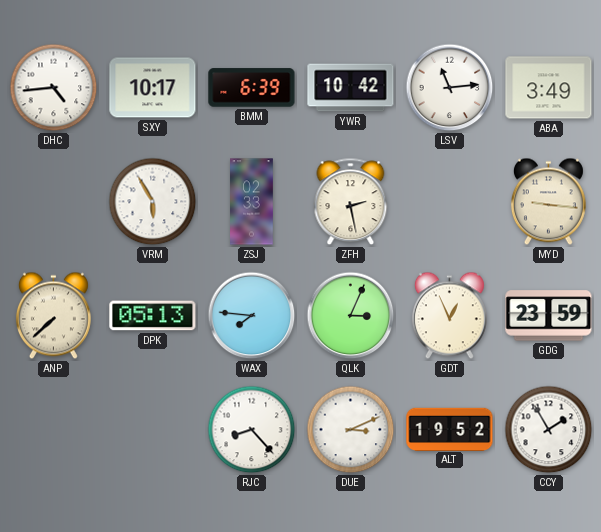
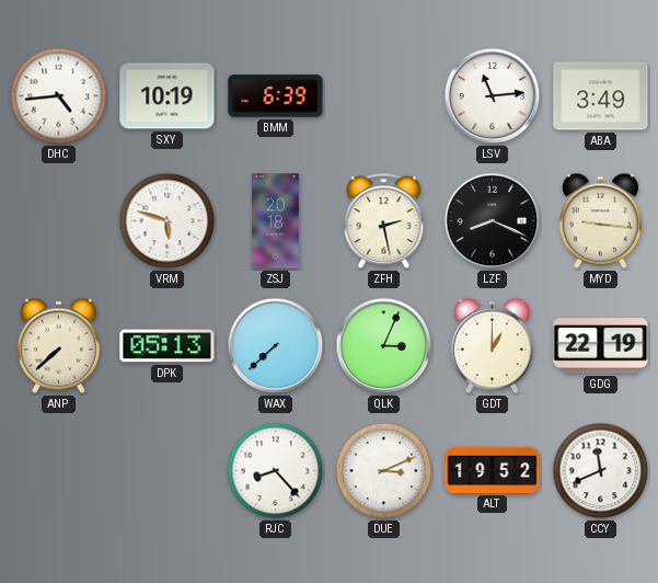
SXY: 10:17 -> 10:19 (168, 96)
YWR: 10:42 -> none (351, 88)
VRM: 5:55 -> 5:48 (168, 221)
ZSJ: 02:33 -> 20:18 (276, 221)
LZF: none -> 8:19 (493, 221)
WAX: 7:46 -> 7:38 (276, 346)
GDT: 12:56 -> 1:00 (492, 346)
GDG: 23:59 -> 22:19 (601, 346)
CCY: 1:55 -> 11:41 (601, 471)
